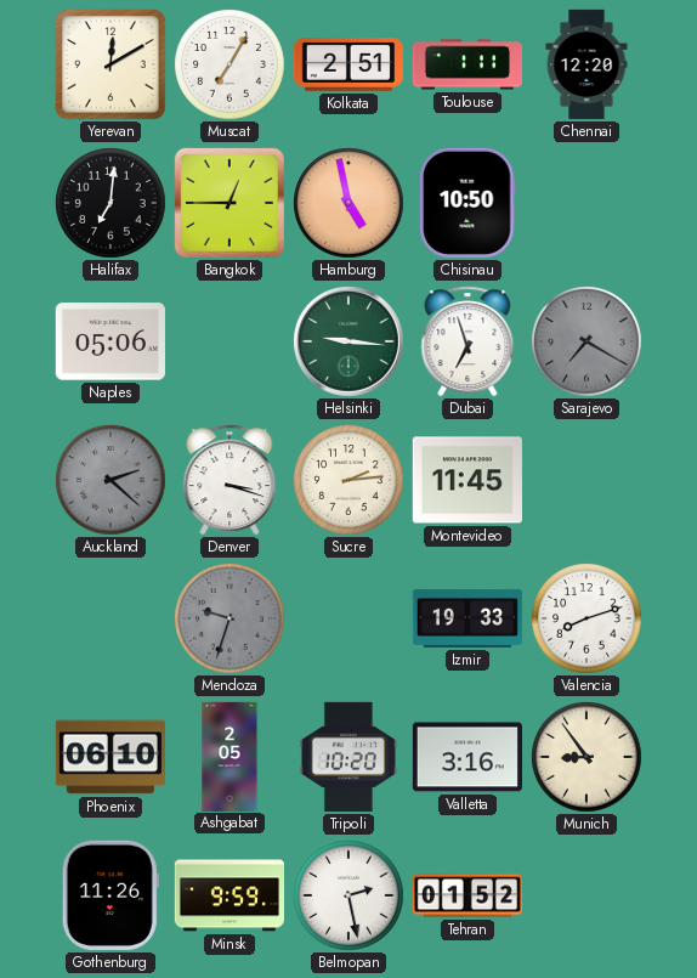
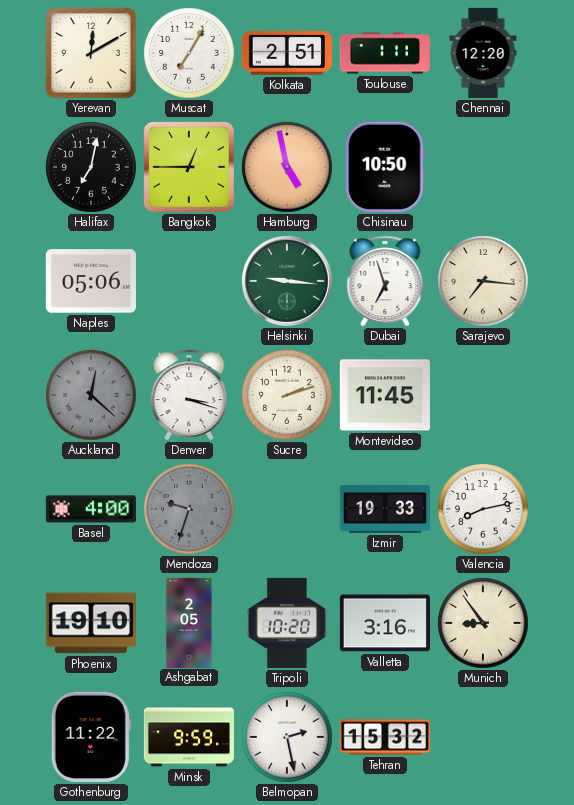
Halifax: 7:01 -> 7:02 (91, 167)
Sarajevo: 7:20 -> 7:16 (483, 281)
Sarajevo dial: grey -> cream (483, 281)
Auckland: 2:22 -> 12:22 (91, 395)
Sucre: 2:14 -> 2:12 (287, 395)
Basel: none -> 4:00 (91, 509)
Valencia: 8:12 -> 8:13 (483, 509)
Phoenix: 06:10 -> 19:10 (91, 623)
Gothenburg: 11:26 -> 11:22 (91, 737)
Tehran: 01:52 -> 15:32 (385, 737)
